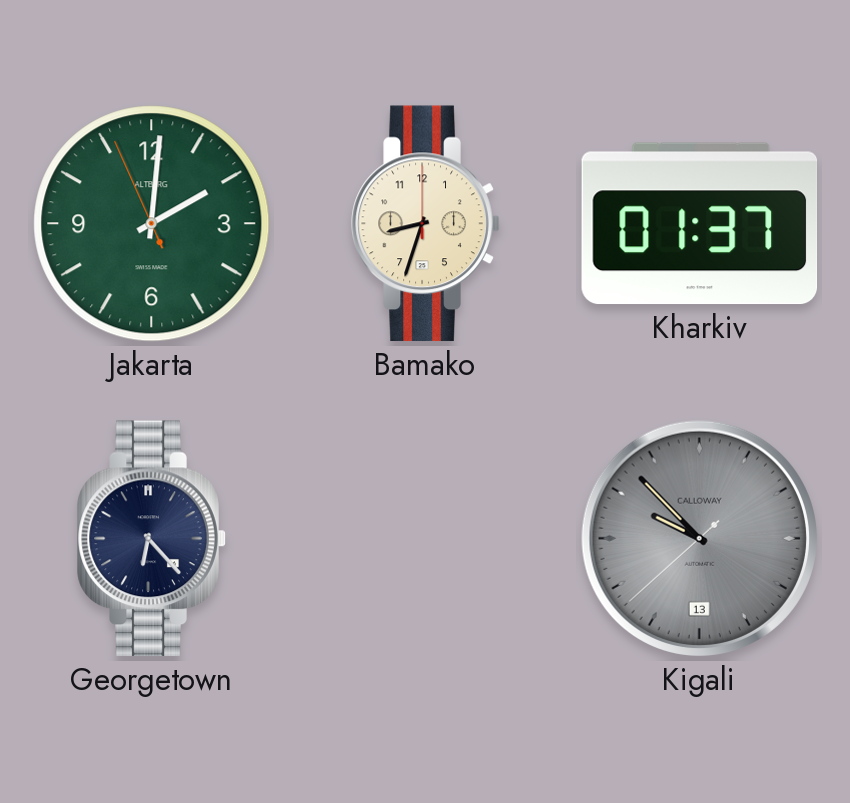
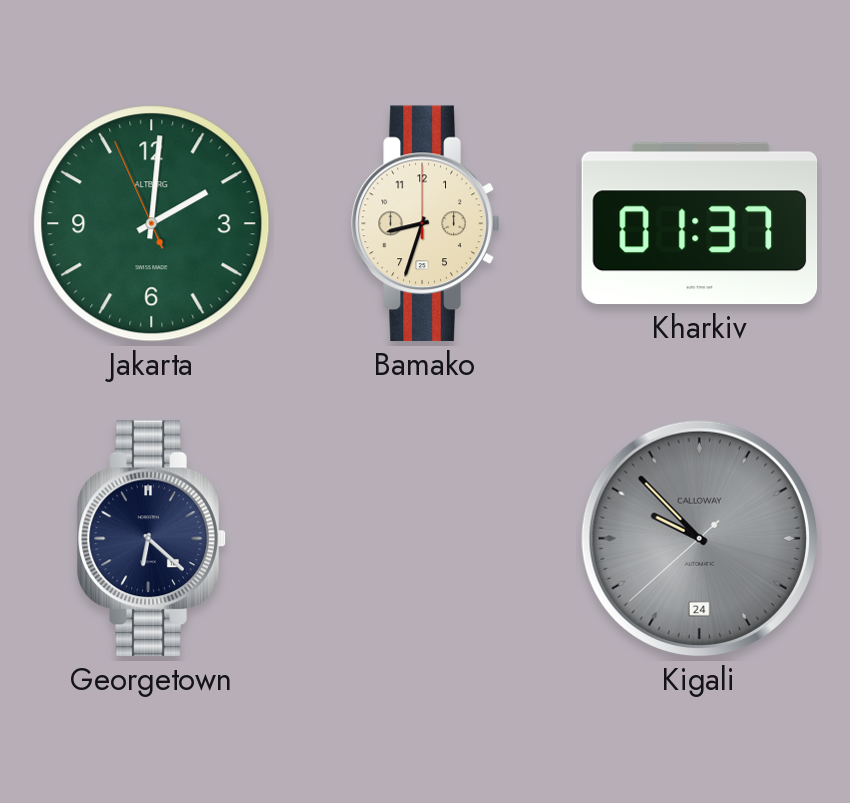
Georgetown: 6:23 -> 6:22 (152, 539)
Kigali date: 13 -> 24 (699, 538)
